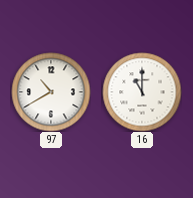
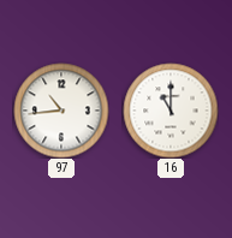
97: 10:40 -> 10:44 (61, 111)
